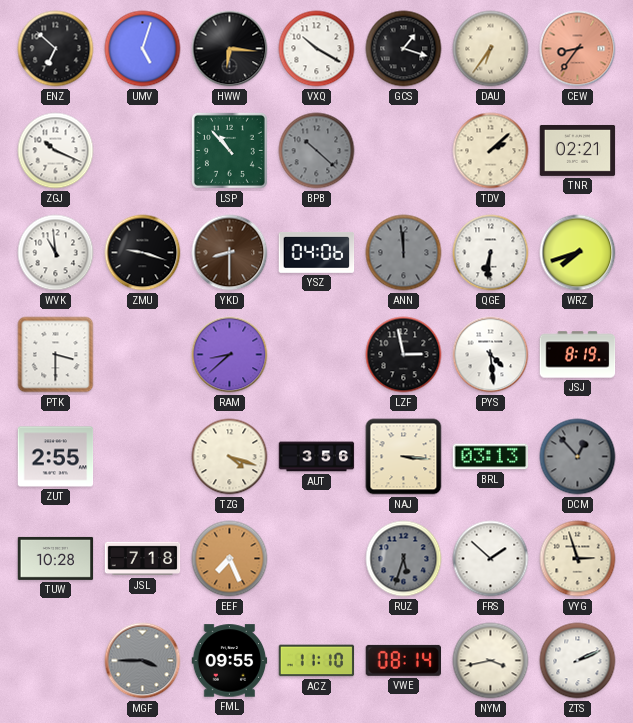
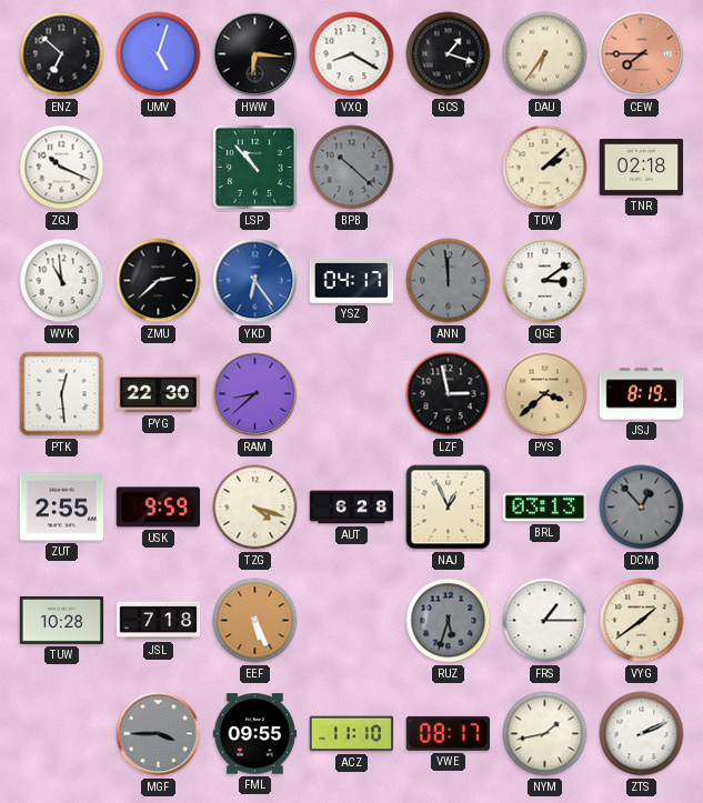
VXQ: 10:20 -> 8:20 (352, 54)
CEW: 8:36 -> 7:45 (642, 54)
TNR: 02:21 -> 02:18 (642, 167)
ZMU: 9:18 -> 2:38 (159, 281)
YKD: 8:30 -> 6:24 (255, 281)
YKD dial: brown -> blue (255, 281)
YSZ: 04:06 -> 04:17 (352, 280)
QGE: 6:31 -> 3:09 (545, 281)
WRZ: 7:42 -> none (578, 253)
PTK: 3:30 -> 12:29 (62, 394)
PYG: none -> 22:30 (159, 394)
PYS: 4:29 -> 3:38 (545, 394)
PYS dial: white -> champagne (545, 394)
USK: none -> 9:59 (159, 508)
AUT: 3:56 -> 6:28 (352, 508)
NAJ: 3:16 -> 12:56 (449, 508)
EEF: 7:26 -> 5:26 (255, 621)
FRS: 1:52 -> 1:15 (545, 621)
VYG: 2:57 -> 1:39 (642, 621)
VWE: 08:14 -> 08:17 (448, 733)
NYM: 3:43 -> 1:43 (545, 734)
